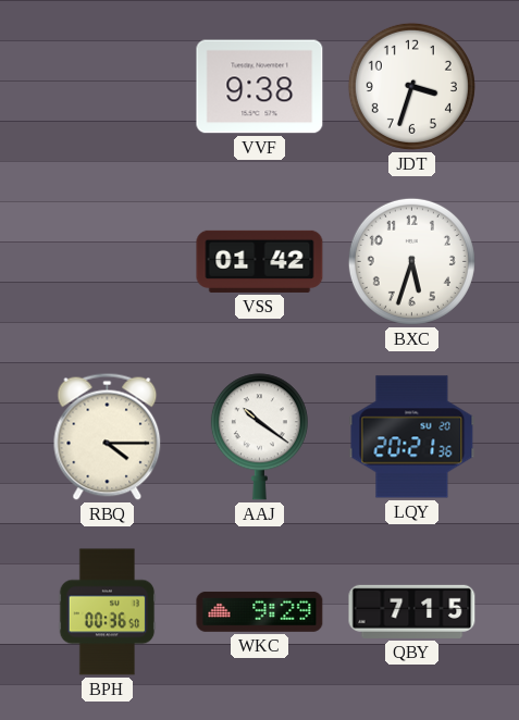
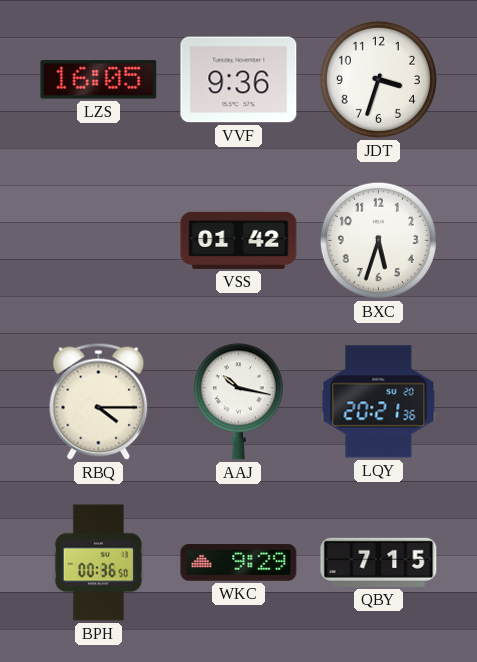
LZS: none -> 16:05 (99, 80)
VVF: 9:38 -> 9:36 (239, 80)
AAJ: 10:21 -> 10:17 (238, 402)
